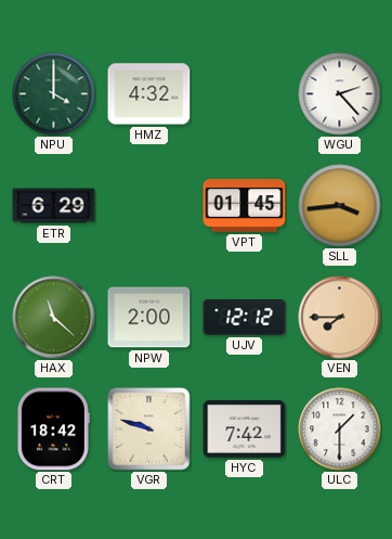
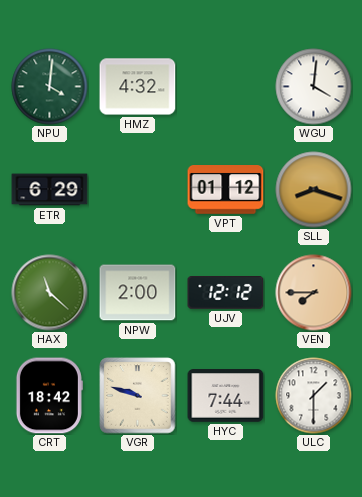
NPU: 4:00 -> 4:01 (50, 87)
WGU: 2:23 -> 4:01 (314, 87)
VPT: 01:45 -> 01:12 (226, 190)
SLL: 3:44 -> 8:18 (314, 190)
HYC: 7:42 -> 7:44 (226, 396)
